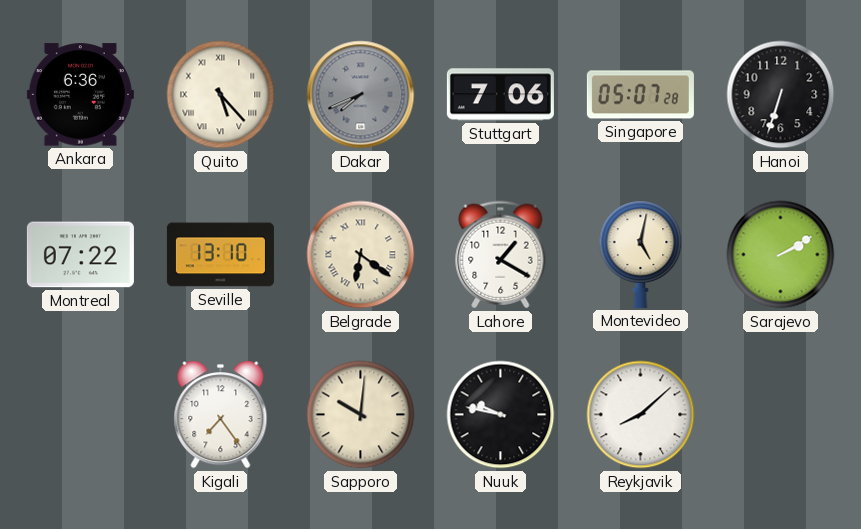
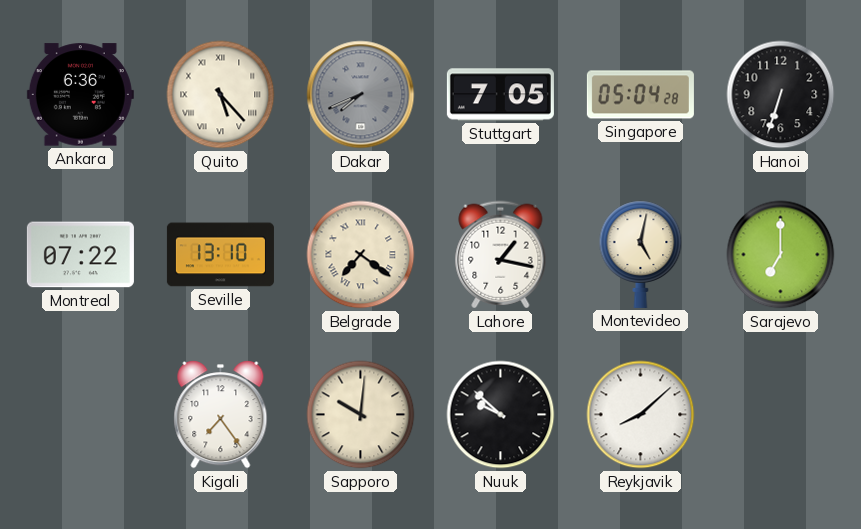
Stuttgart: 7:06 -> 7:05 (500, 95)
Singapore: 05:07 -> 05:04 (640, 95)
Belgrade: 6:21 -> 7:21 (361, 255)
Lahore: 1:20 -> 1:17 (501, 255)
Sarajevo: 2:10 -> 7:00 (781, 255)
Nuuk: 9:47 -> 9:52 (501, 415)
